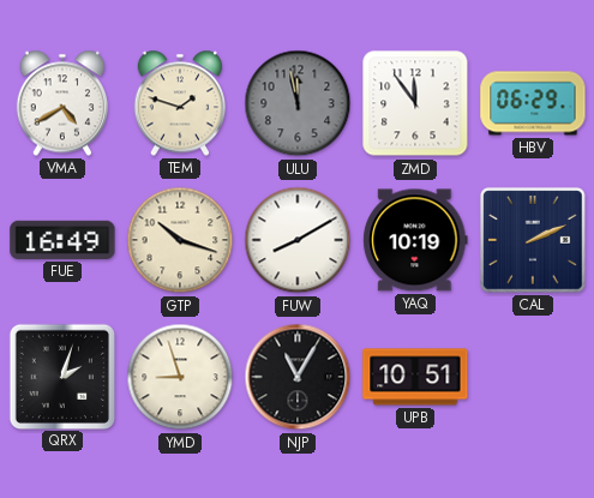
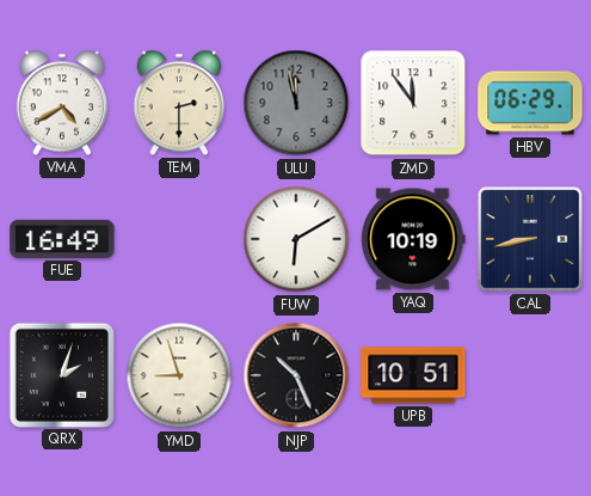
TEM: 1:48 -> 2:30 (179, 103)
GTP: 10:18 -> none (180, 240)
FUW: 8:10 -> 6:10 (296, 239)
CAL: 2:11 -> 8:43 (530, 239)
NJP: 11:05 -> 10:26 (296, 375)
